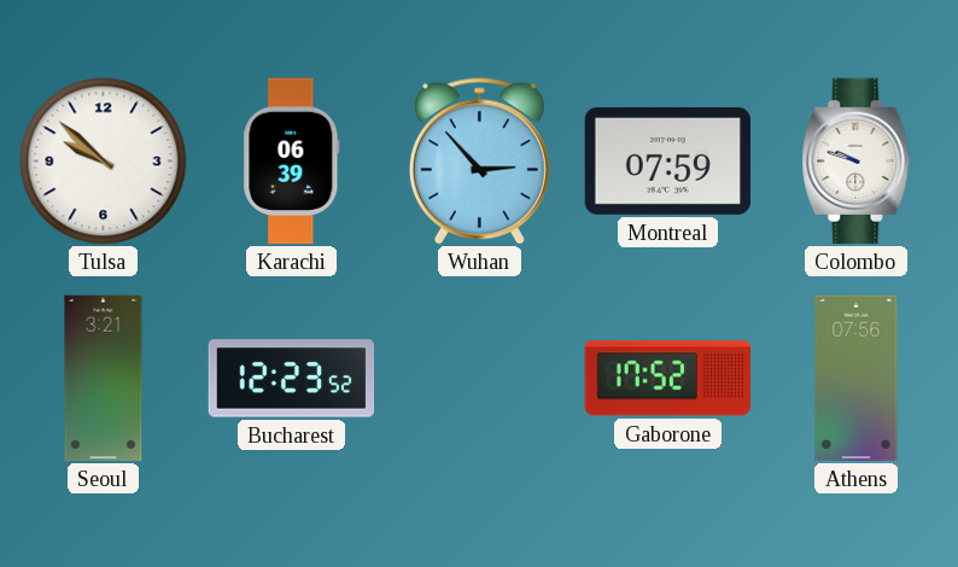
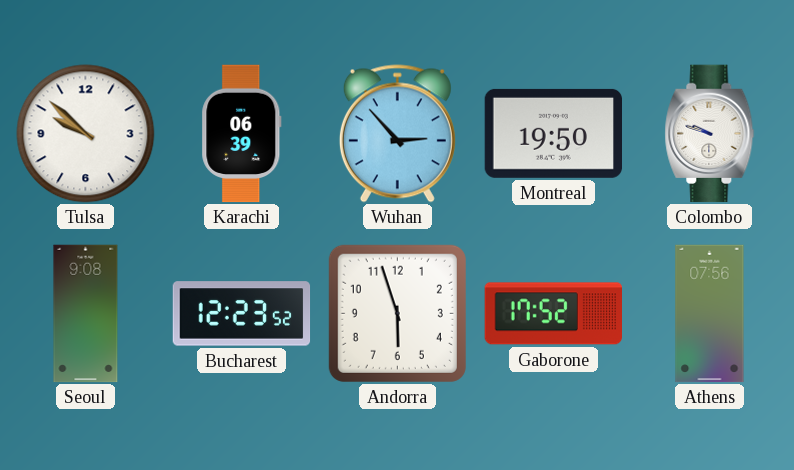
Montreal: 07:59 -> 19:50 (553, 133)
Seoul: 3:21 -> 9:08 (86, 314)
Andorra: none -> 5:57 (397, 313)
